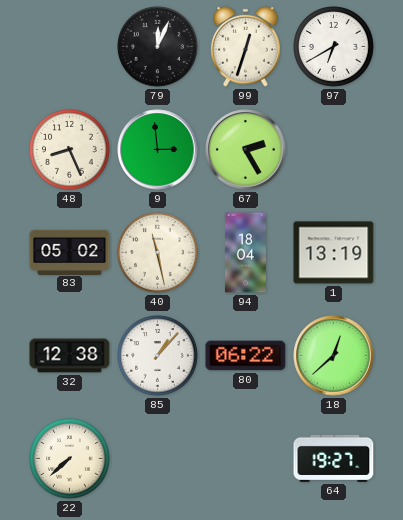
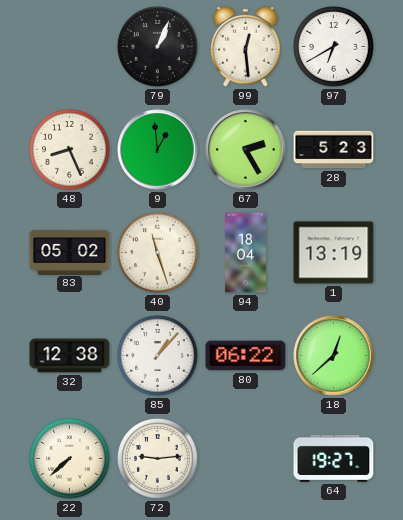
79: 12:04 -> 1:04 (158, 47)
99: 12:33 -> 12:29 (246, 46)
9: 2:59 -> 12:59 (158, 150)
28: none -> 5:23 (334, 150)
40: 11:28 -> 11:27 (158, 253)
72: none -> 9:14 (158, 459)
